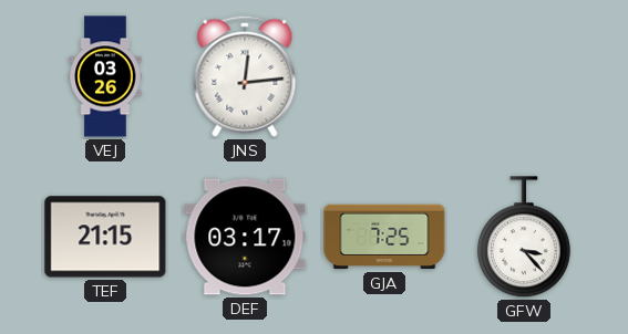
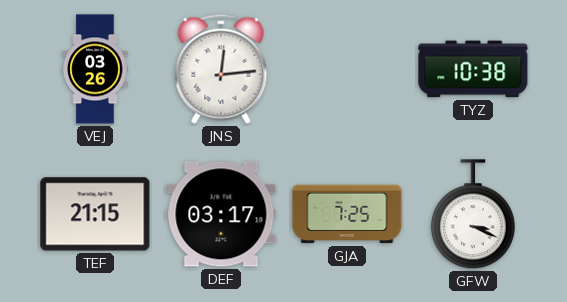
TYZ: none -> 10:38 (473, 69)
GFW: 3:23 -> 3:19 (473, 215)
